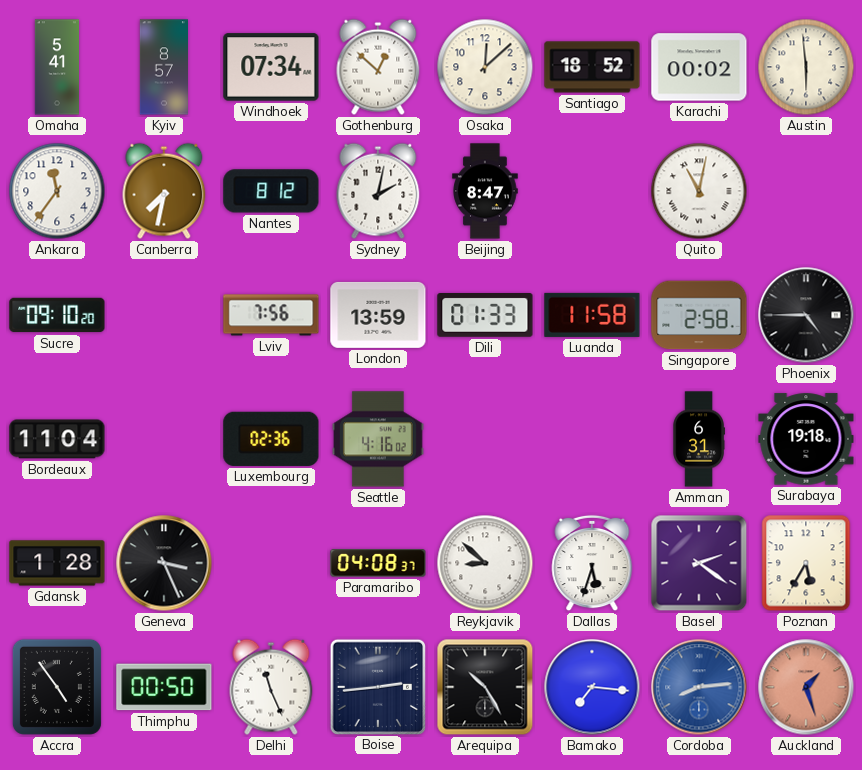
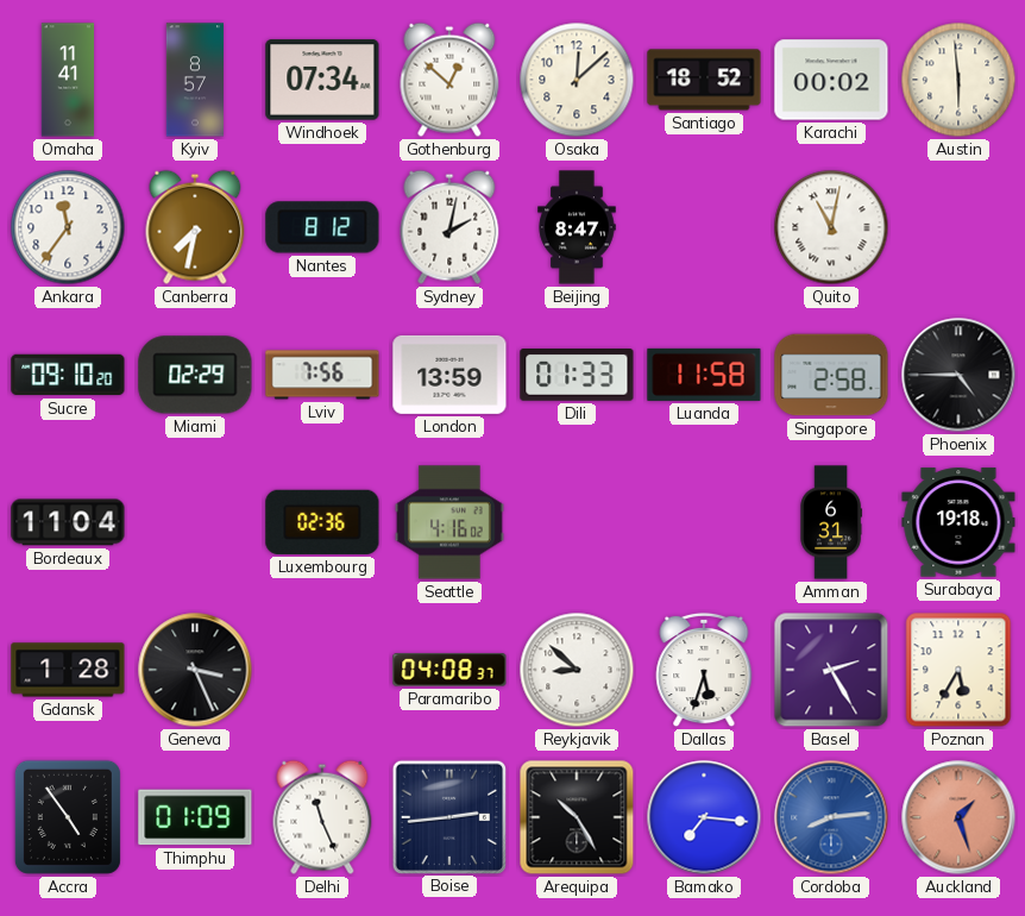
Omaha: 5:41 -> 11:41 (67, 80)
Miami: none -> 02:29 (195, 375)
Basel: 2:21 -> 2:25 (831, 670)
Thimphu: 00:50 -> 01:09 (195, 817)
